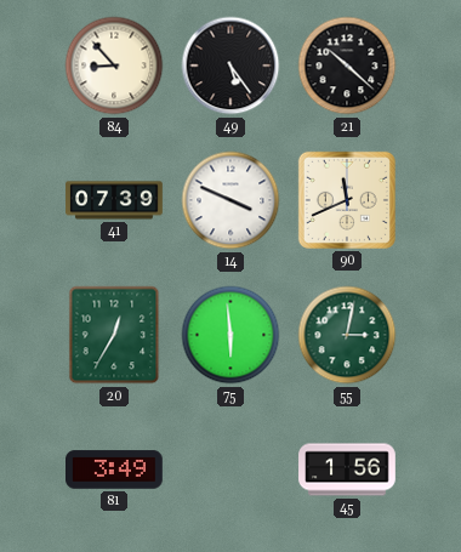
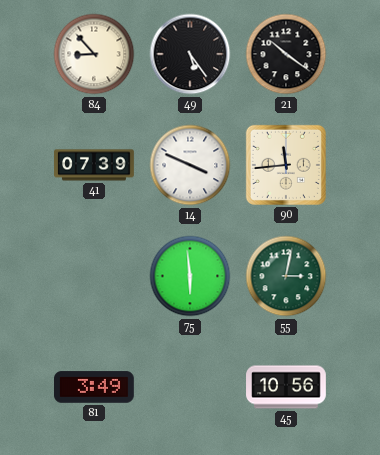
21: 10:22 -> 10:21 (286, 54)
90: 11:41 -> 11:44 (286, 165)
20: 12:35 -> none (114, 335)
45: 1:56 -> 10:56 (286, 387)
